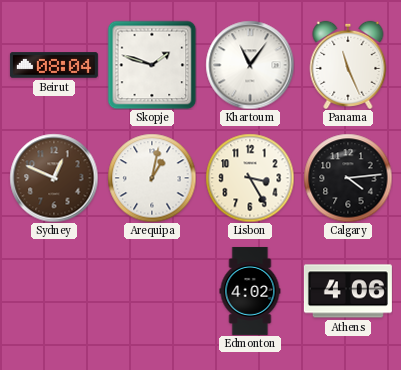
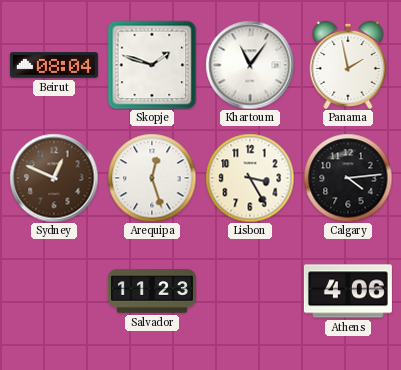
Panama: 11:26 -> 1:58 (348, 65)
Arequipa: 1:02 -> 12:27 (152, 178)
Salvador: none -> 11:23 (152, 291)
Edmonton: 4:02 -> none (250, 291)
